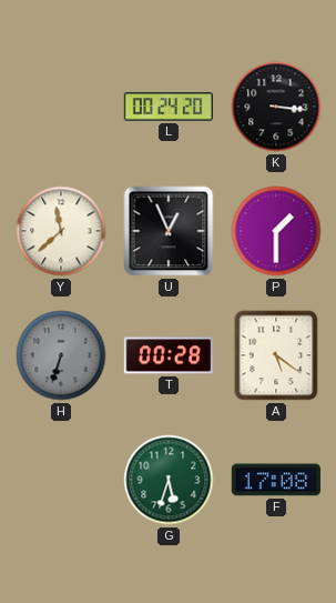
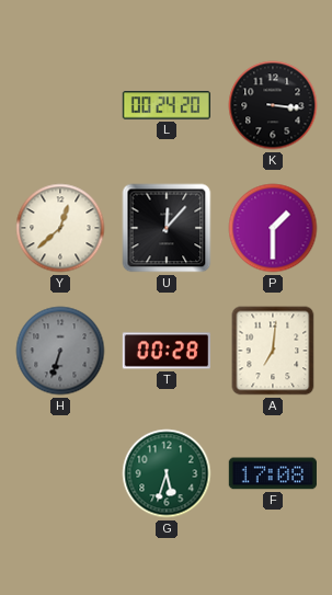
Y: 11:38 -> 12:38 (60, 228)
U: 12:56 -> 12:07 (167, 228)
A: 5:21 -> 7:01 (273, 351)
